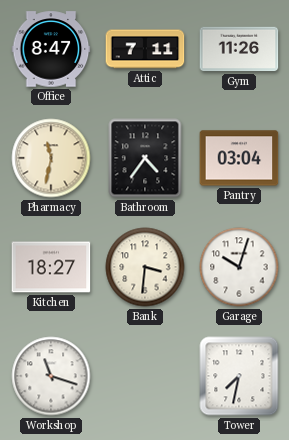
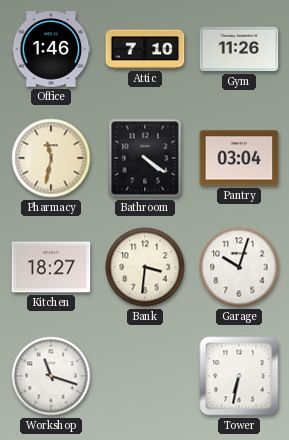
Office: 8:47 -> 1:46 (51, 49)
Attic: 7:11 -> 7:10 (145, 49)
Bathroom: 4:36 -> 4:21 (145, 158)
Tower: 7:32 -> 6:32 (239, 376)
